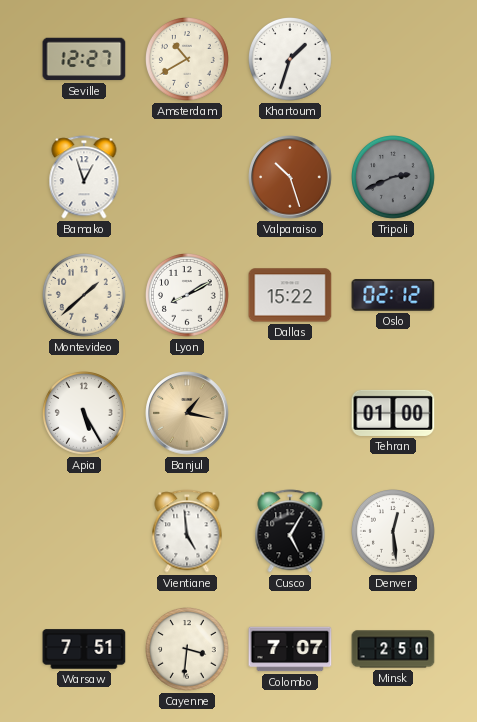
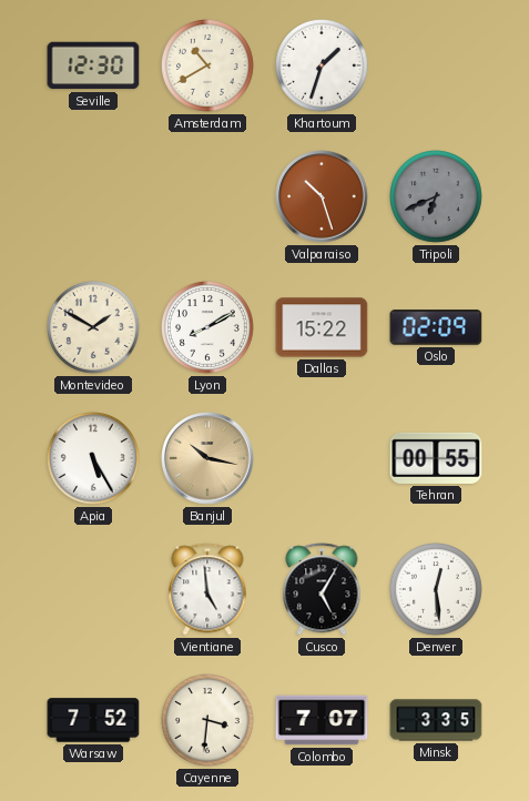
Seville: 12:27 -> 12:30 (93, 65)
Bamako: 12:57 -> none (84, 177)
Tripoli: 2:41 -> 6:41 (437, 197)
Montevideo: 1:38 -> 1:50 (94, 328)
Oslo: 02:12 -> 02:09 (436, 327)
Banjul: 1:17 -> 10:17 (207, 458)
Tehran: 01:00 -> 00:55 (436, 458)
Warsaw: 7:51 -> 7:52 (93, 720)
Minsk: 2:50 -> 3:35 (436, 720)
